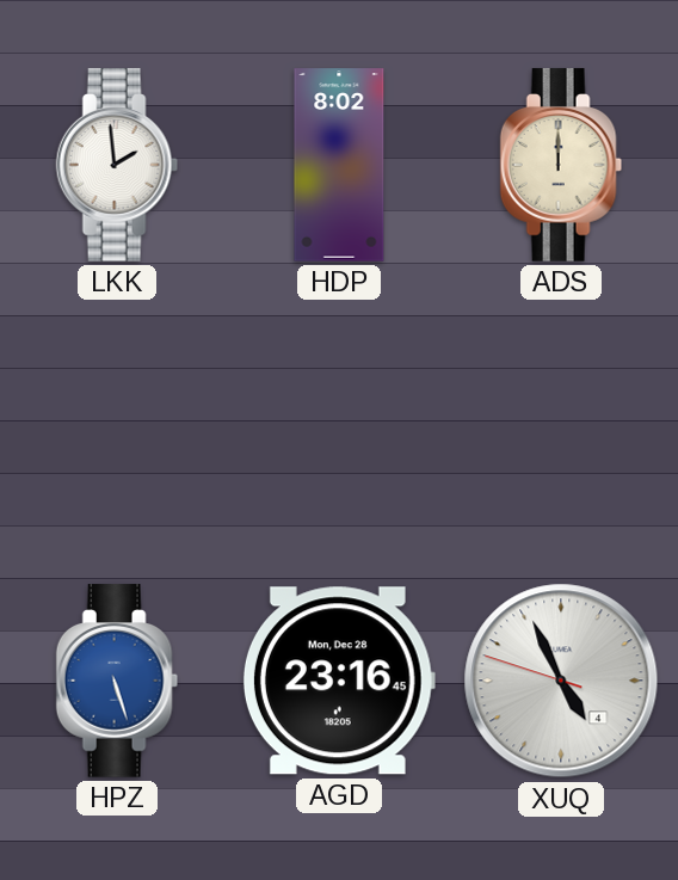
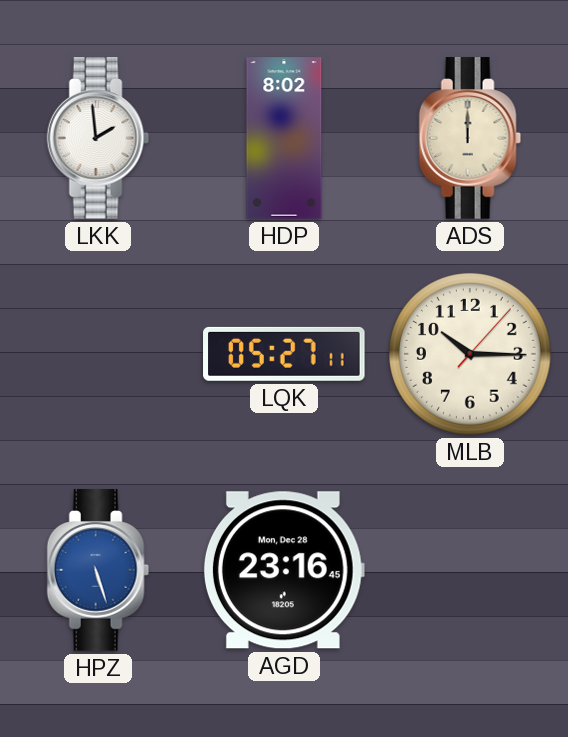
LQK: none -> 05:27 (284, 354)
MLB: none -> 10:15 (471, 355)
XUQ: 4:55 -> none (561, 681)
